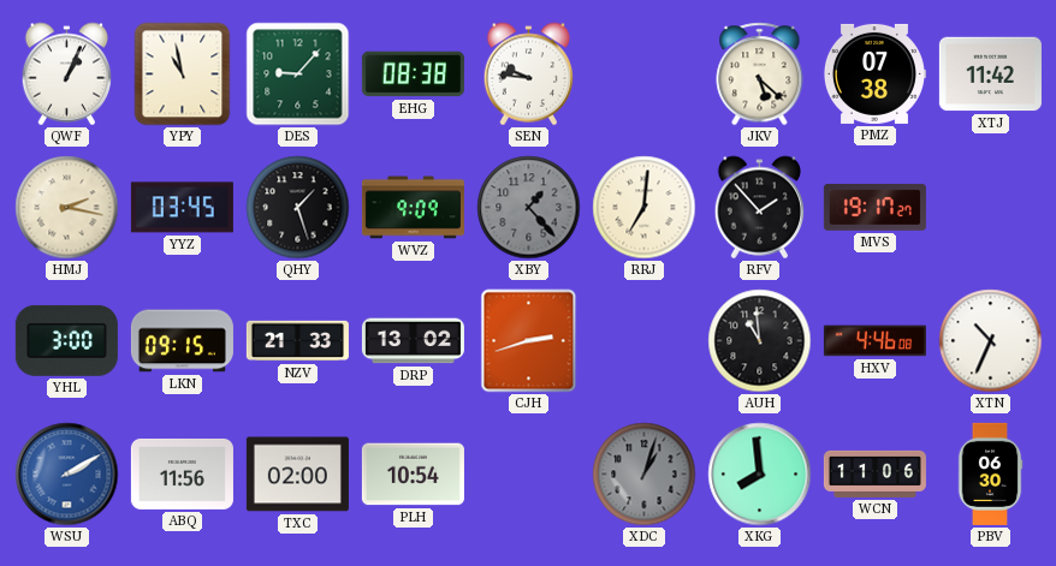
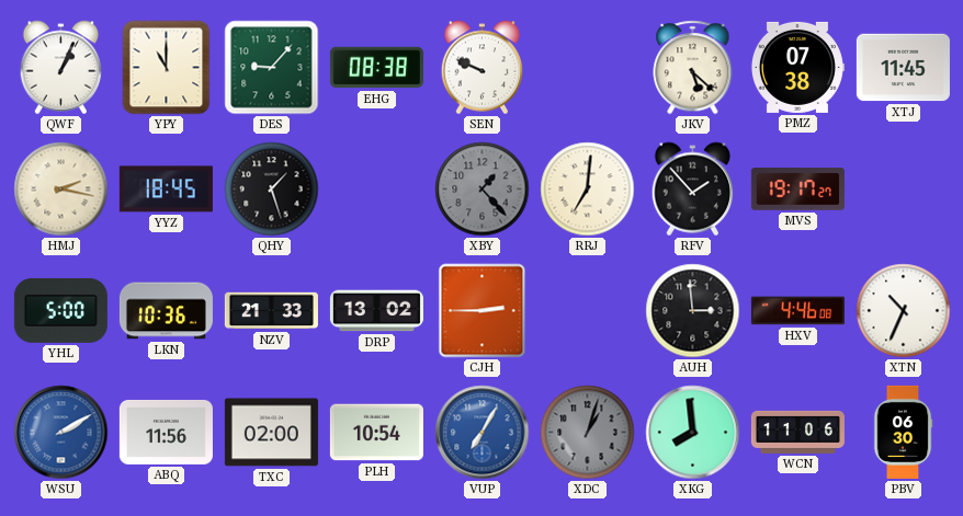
YPY: 10:58 -> 11:00 (167, 68)
SEN: 9:46 -> 9:49 (483, 68)
XTJ: 11:42 -> 11:45 (903, 68)
YYZ: 03:45 -> 18:45 (166, 190)
WVZ: 9:09 -> none (413, 208)
YHL: 3:00 -> 5:00 (60, 310)
LKN: 09:15 -> 10:36 (166, 311)
CJH: 2:42 -> 2:45 (483, 311)
AUH: 10:59 -> 2:59 (693, 311)
VUP: none -> 7:05 (483, 433)
